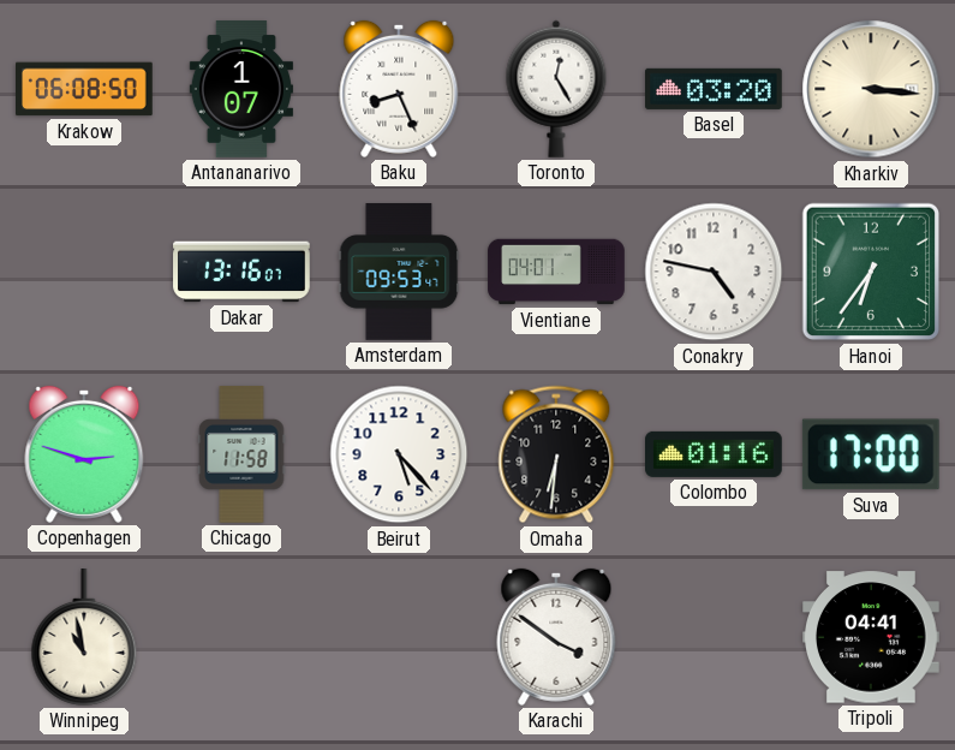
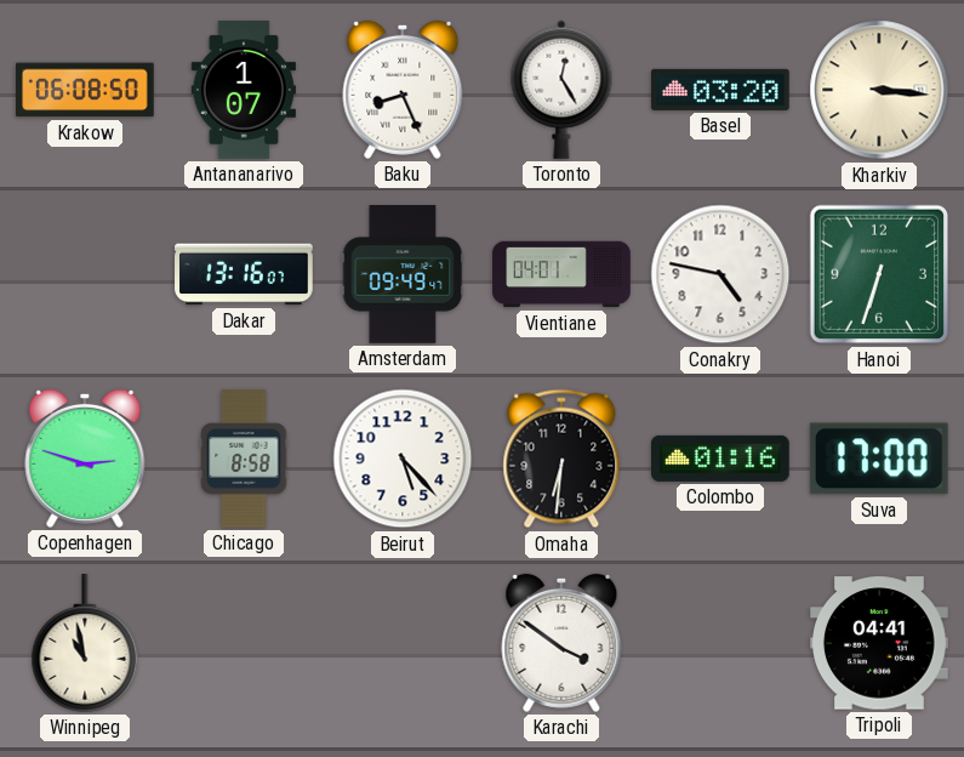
Amsterdam: 09:53 -> 09:49 (403, 274)
Hanoi: 6:36 -> 6:33 (879, 274)
Chicago: 11:58 -> 8:58 (244, 459)
